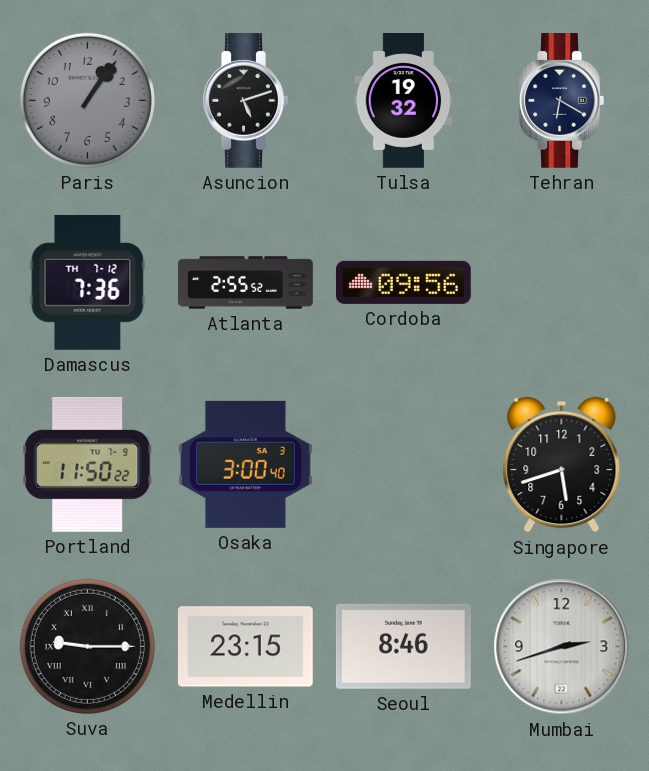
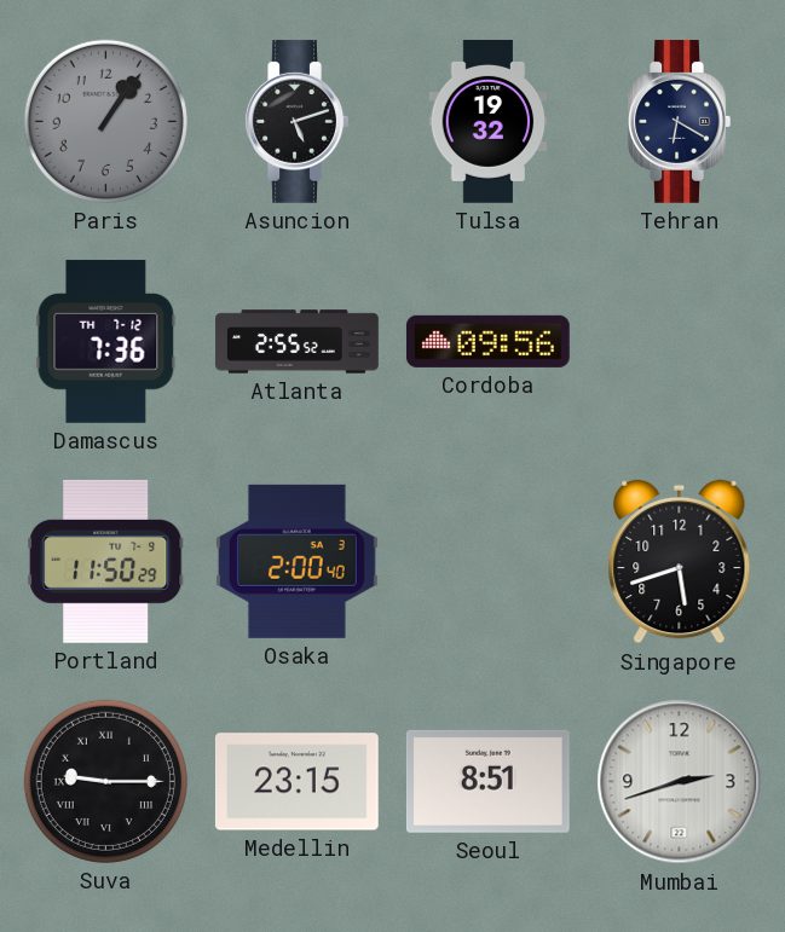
Portland: 11:50:22 -> 11:50:29 (106, 561)
Osaka: 3:00 -> 2:00 (296, 561)
Seoul: 8:46 -> 8:51 (487, 781)
